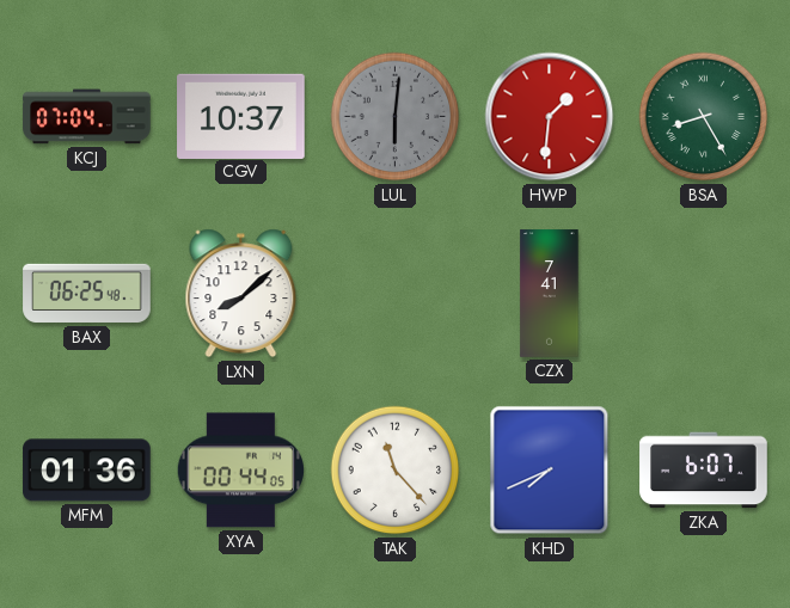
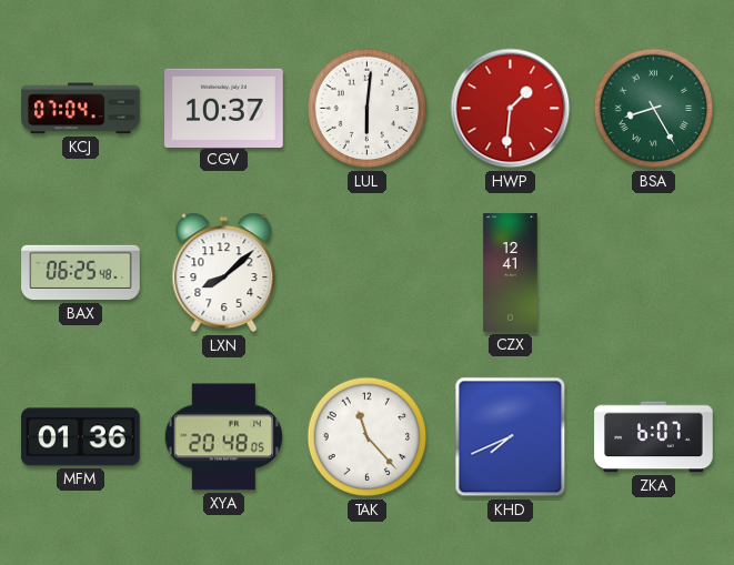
LUL dial: grey -> white (368, 109)
CZX: 7:41 -> 12:41 (511, 273)
XYA: 00:44 -> 20:48 (223, 437)
